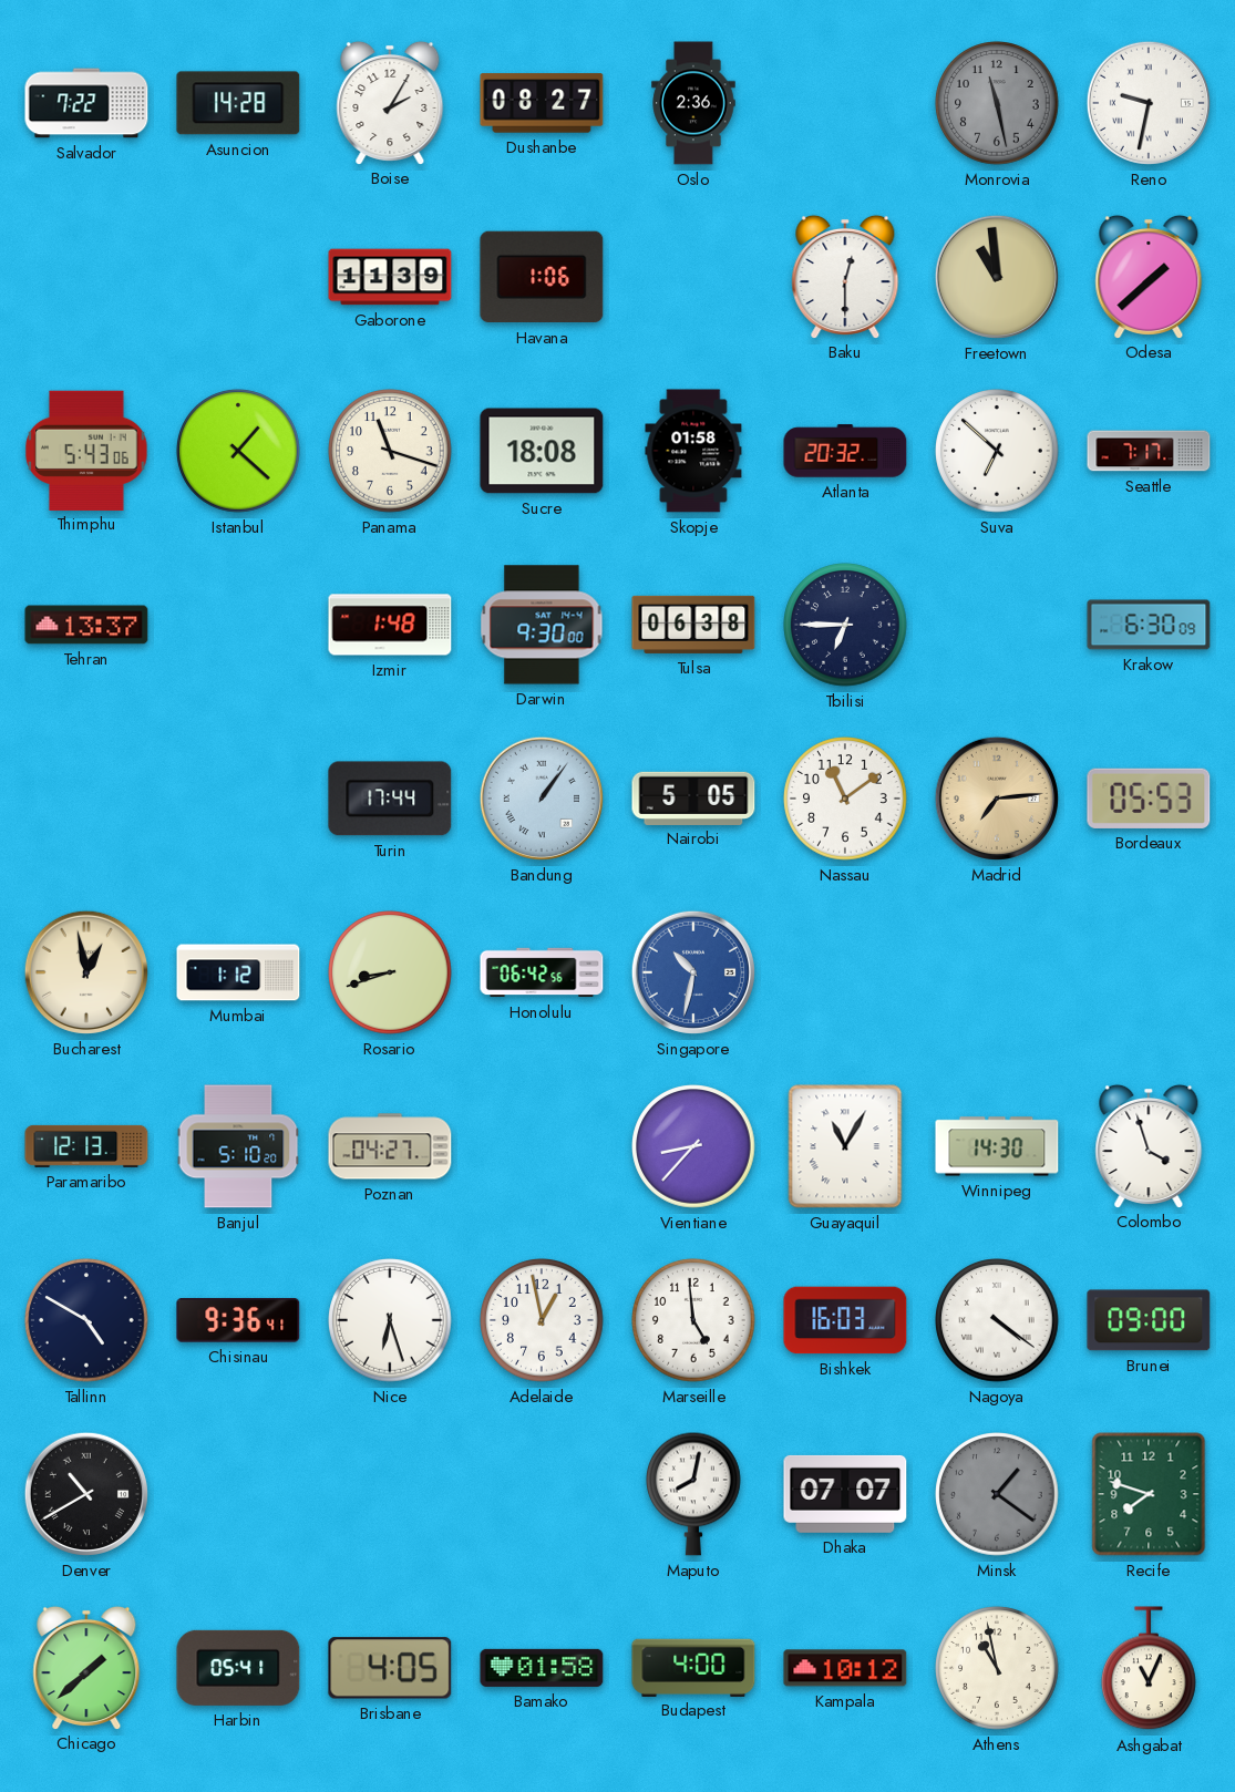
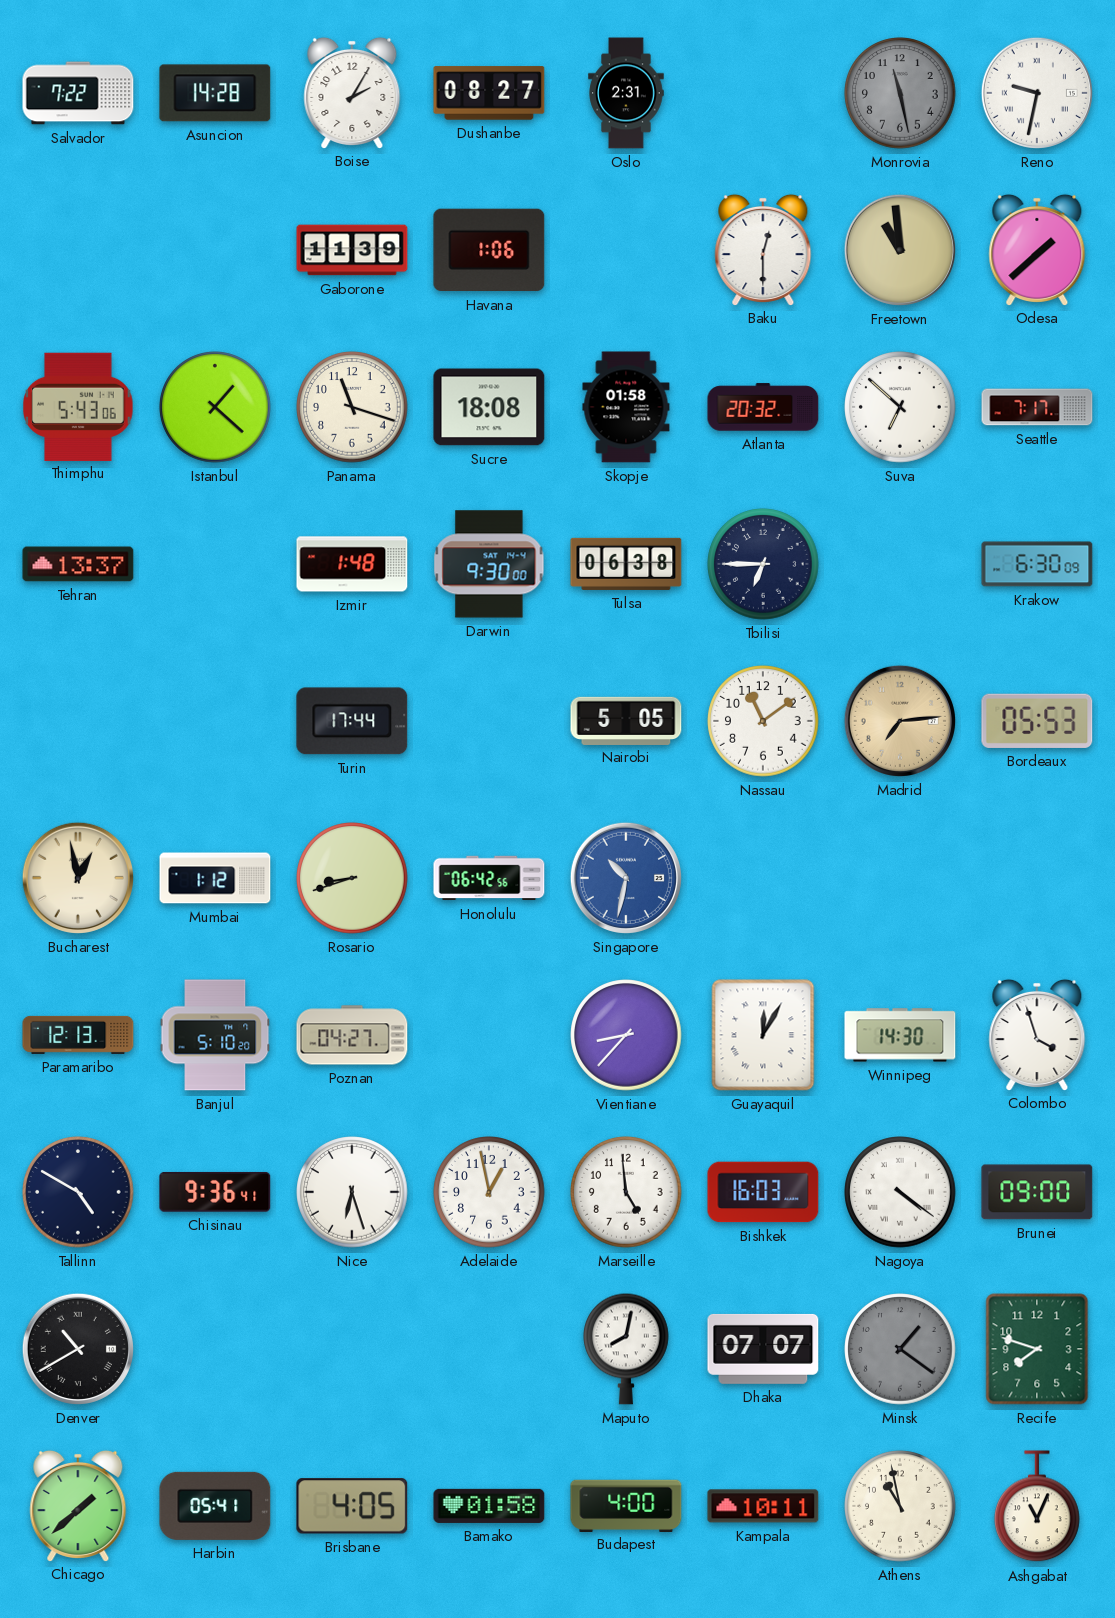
Oslo: 2:36 -> 2:31 (626, 93)
Bandung: 1:06 -> none (542, 799)
Guayaquil: 11:05 -> 12:05 (763, 1035)
Kampala: 10:12 -> 10:11 (763, 1506)
